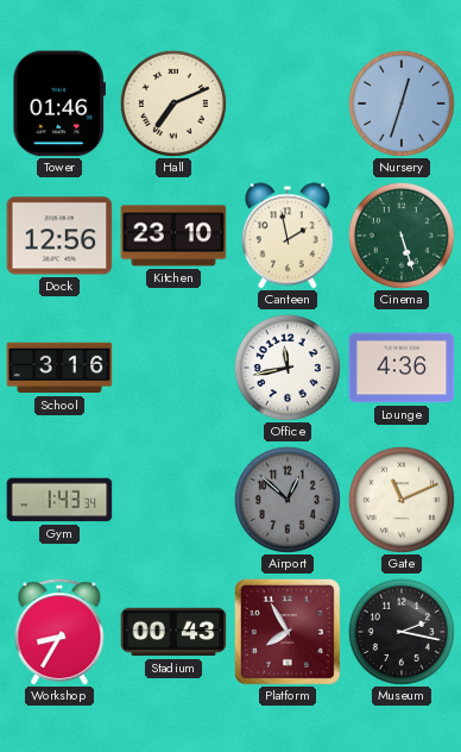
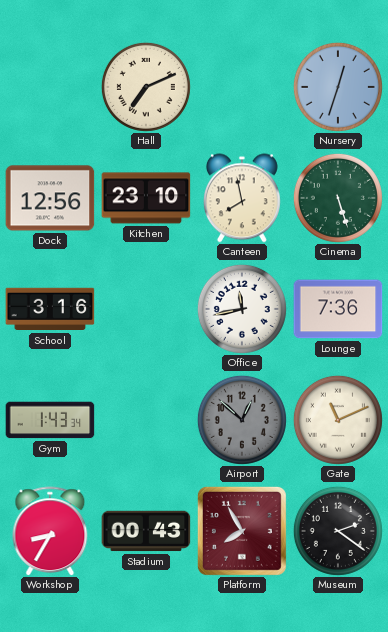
Tower: 01:46 -> none (58, 104)
Canteen: 1:58 -> 7:58 (242, 198)
Lounge: 4:36 -> 7:36 (338, 309)
Museum: 2:17 -> 2:21 (338, 531)
